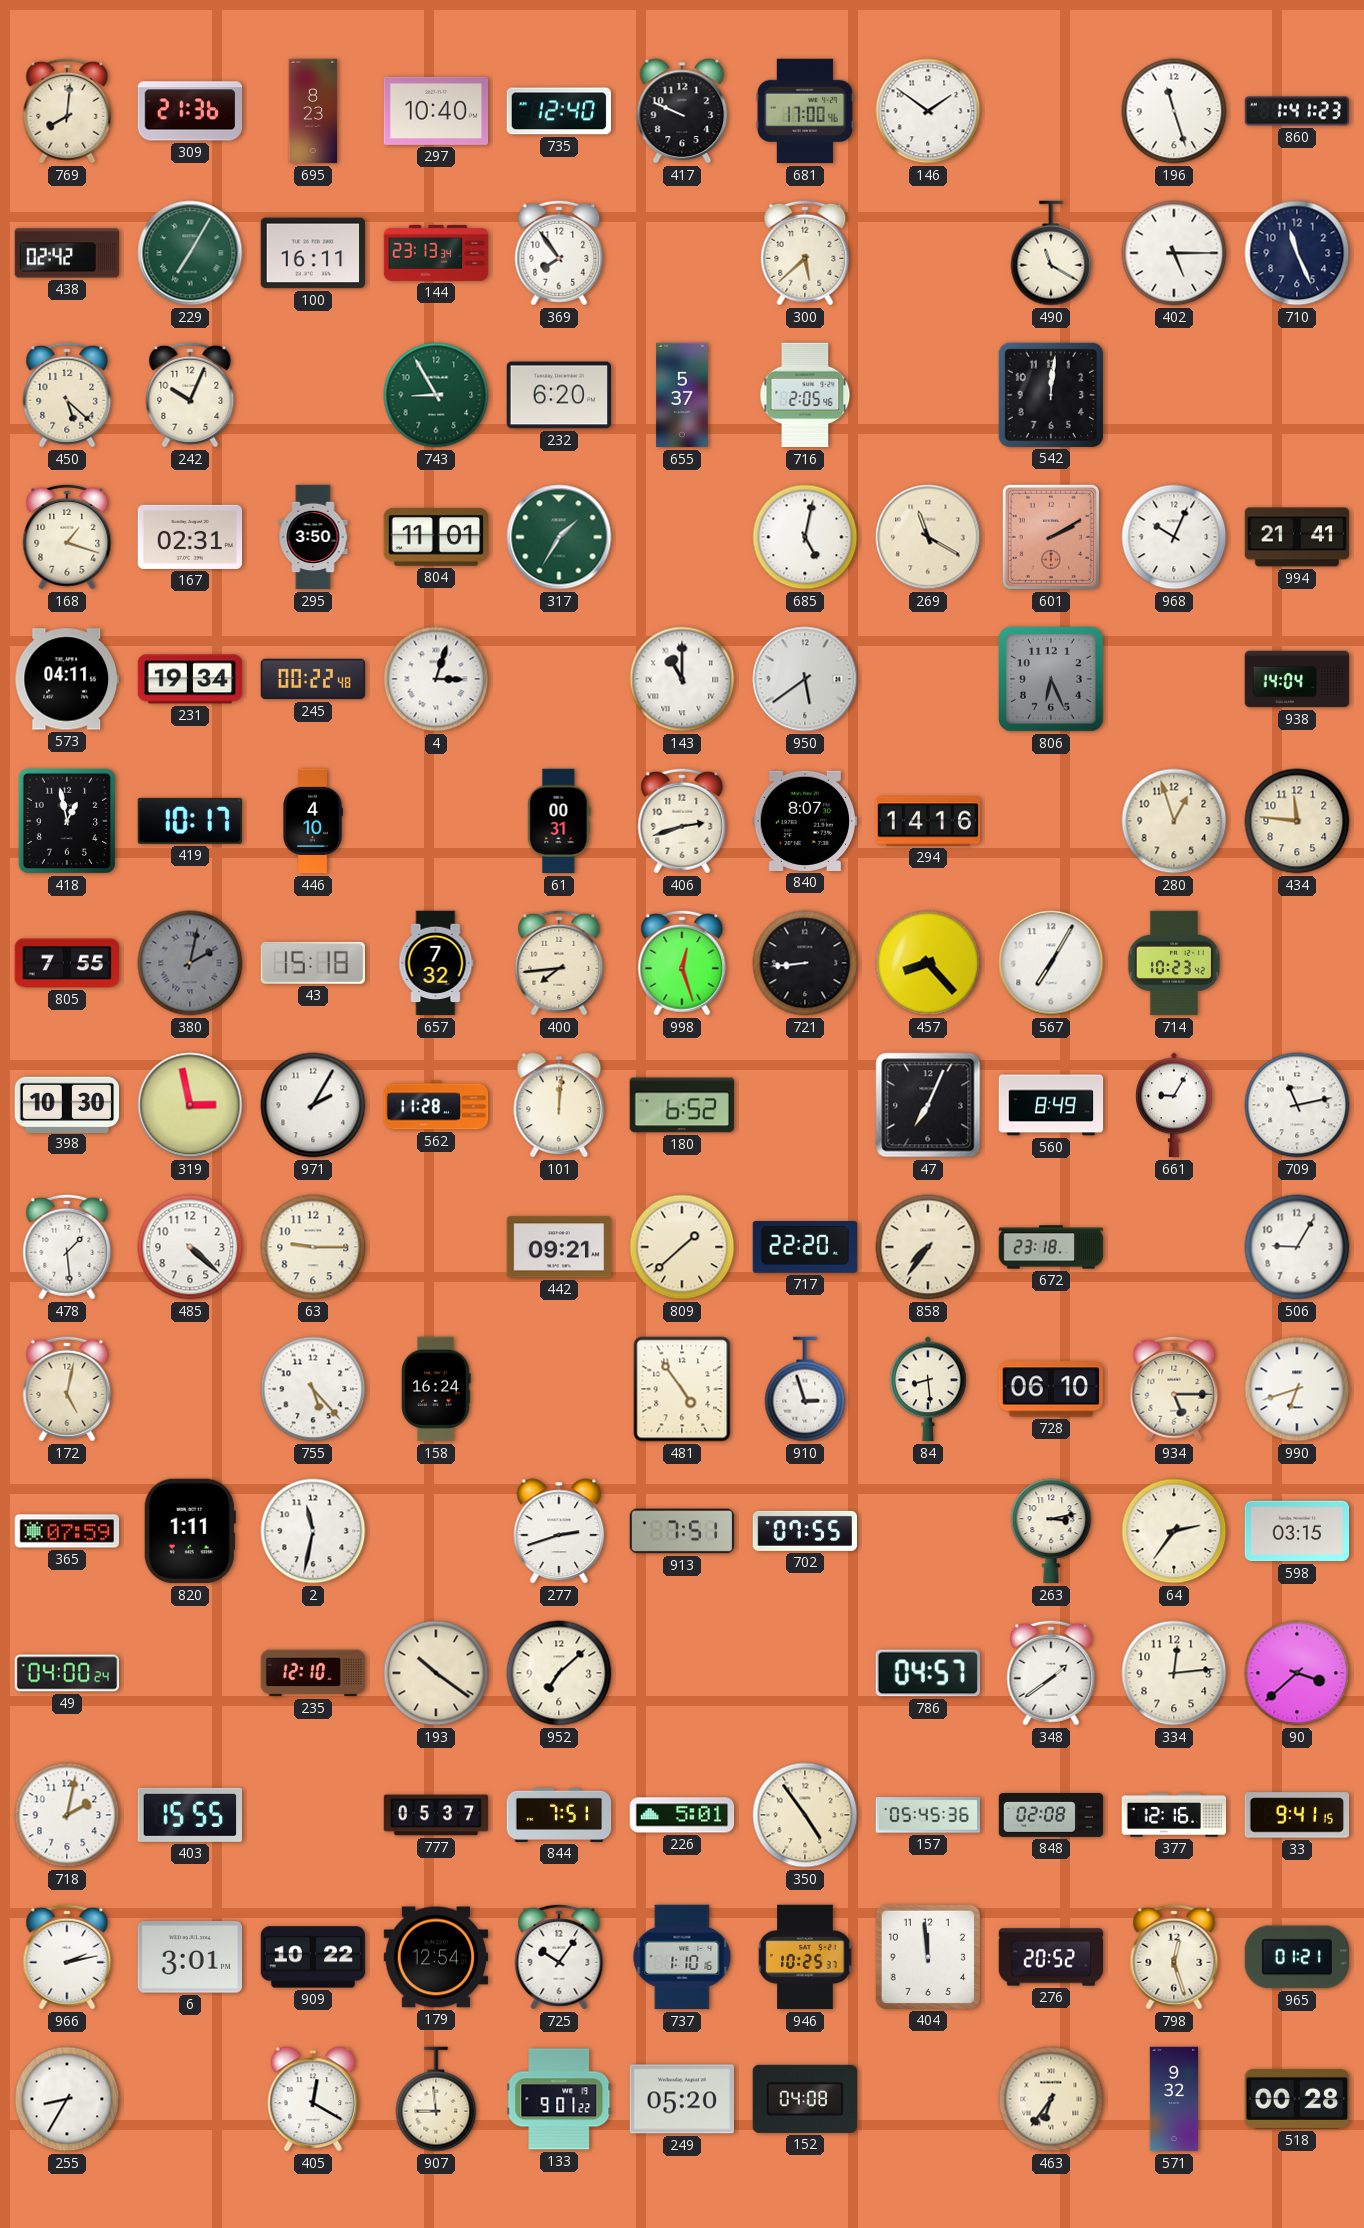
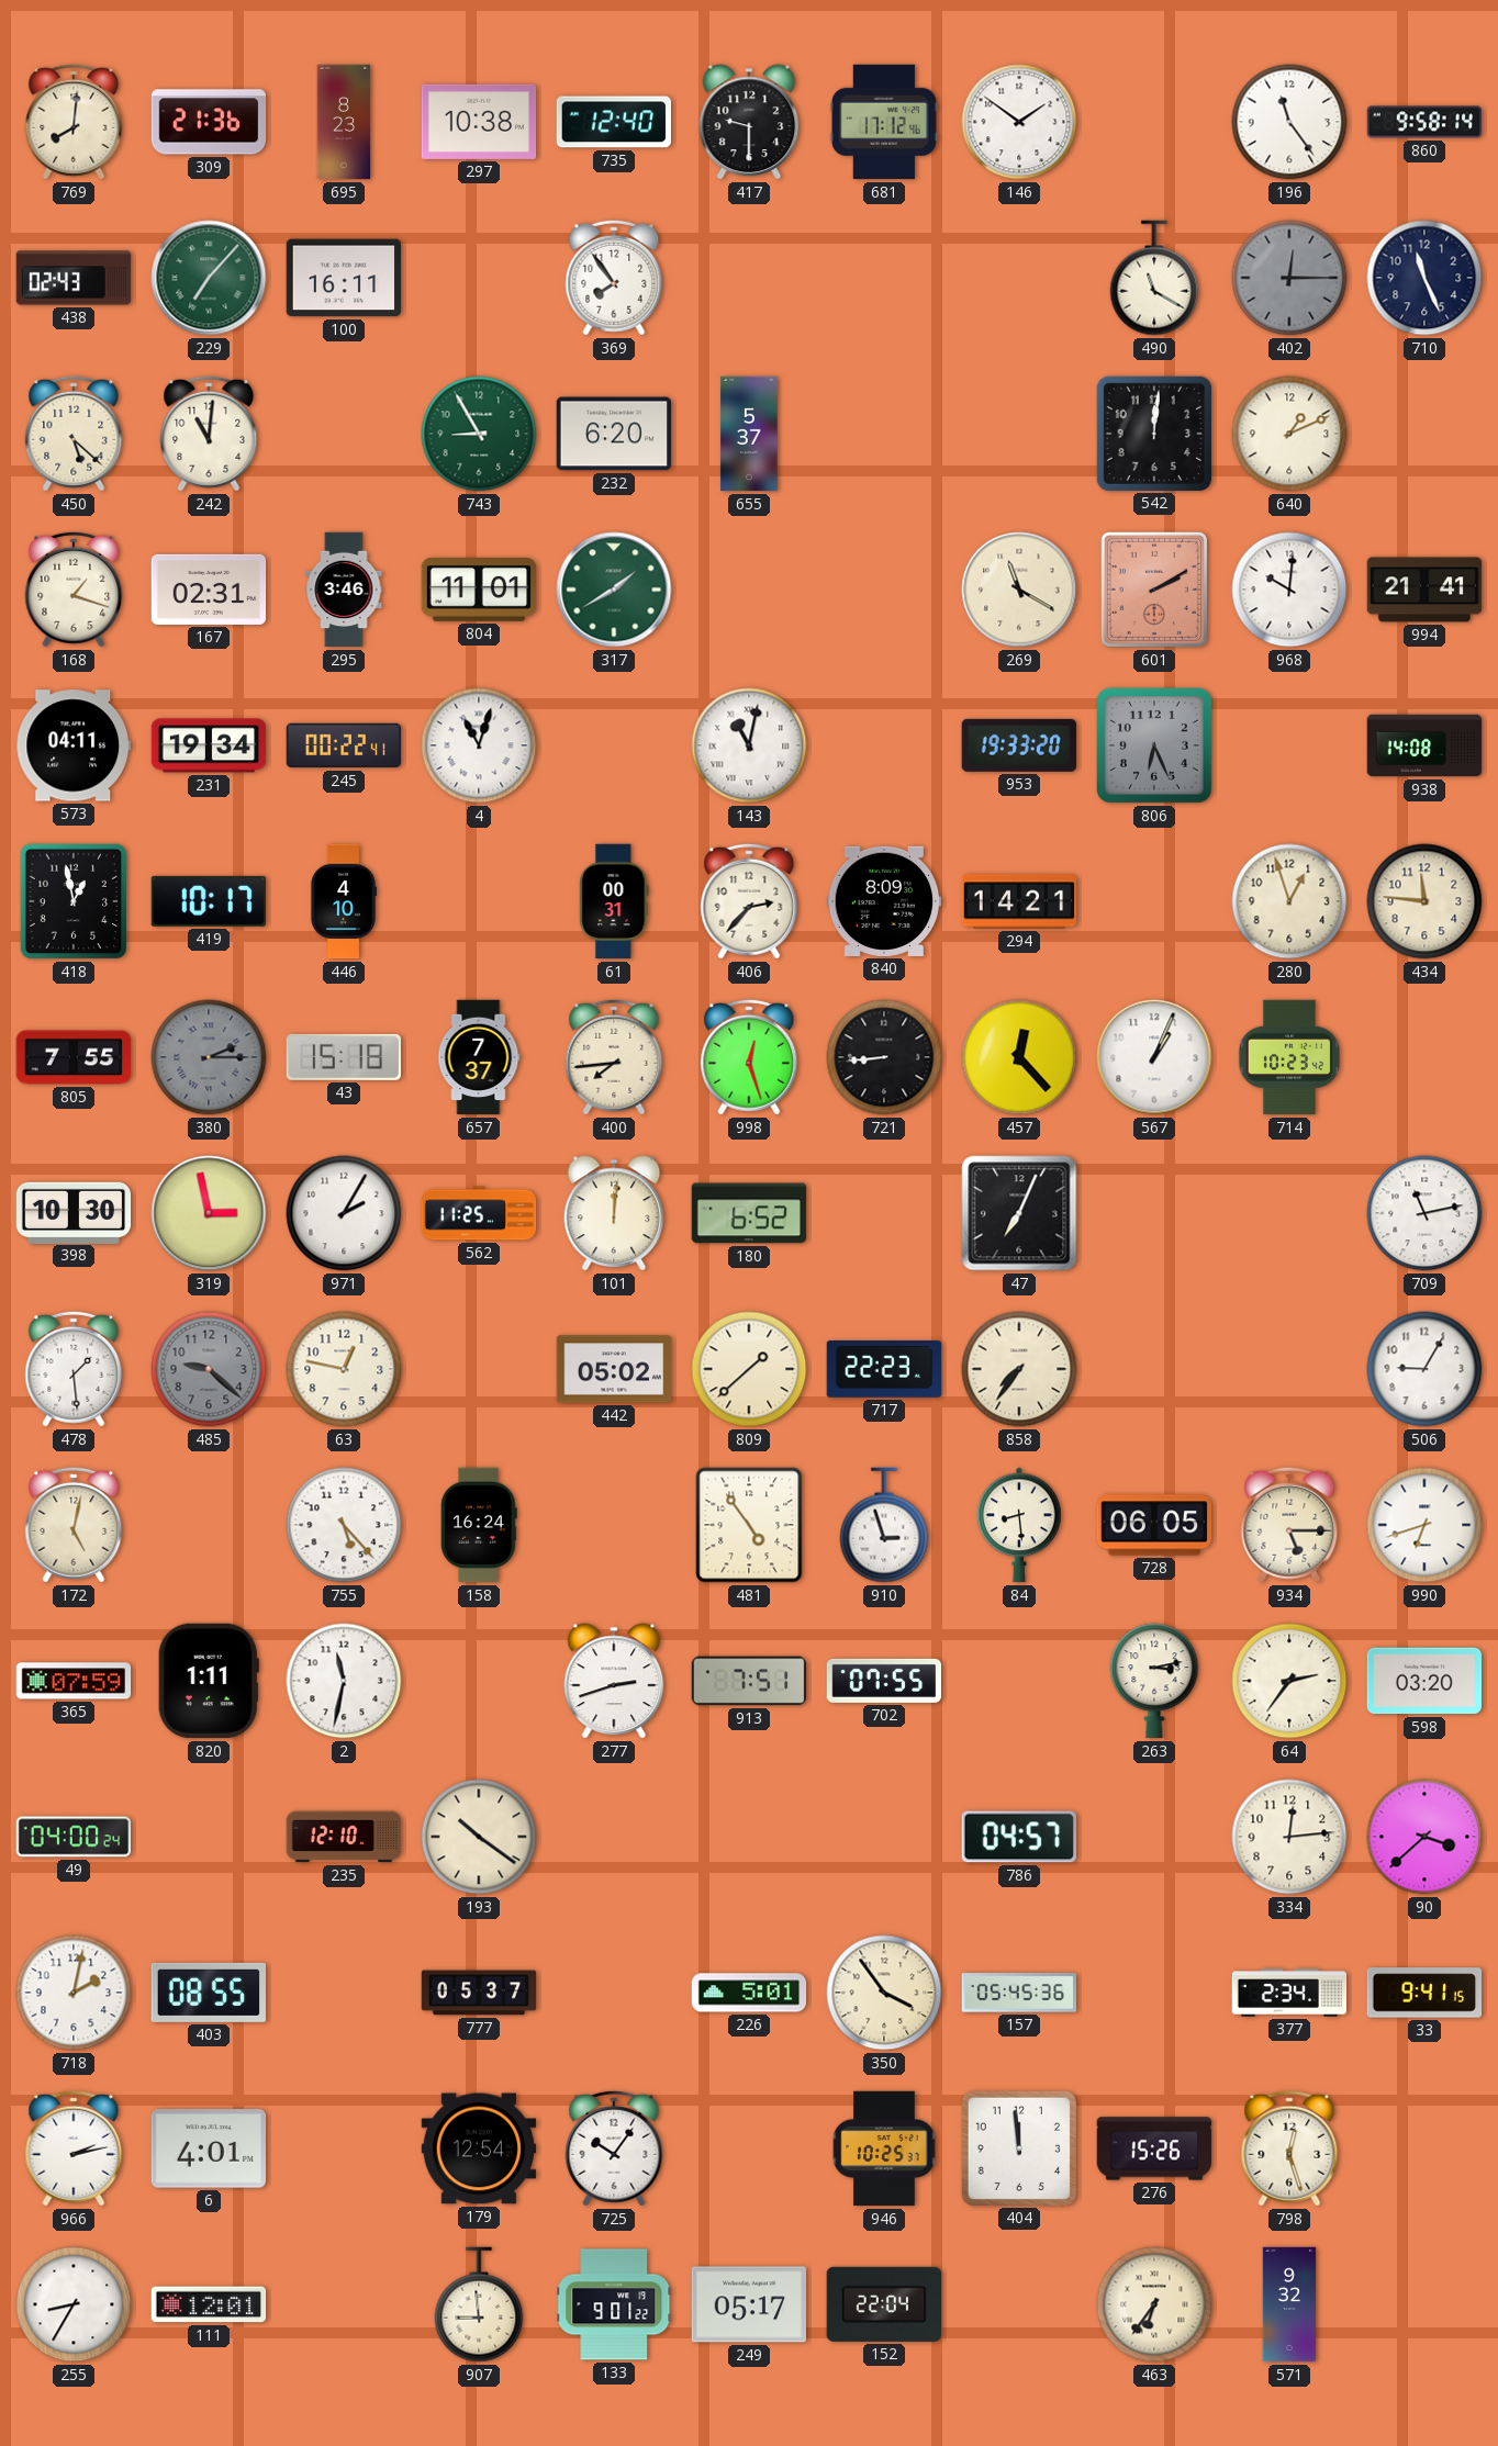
297: 10:40 -> 10:38 (479, 122)
417: 9:49 -> 9:30 (749, 122)
681: 17:00 -> 17:12 (884, 122)
196: 11:27 -> 11:24 (1289, 122)
860: 1:41 -> 9:58 (1424, 122)
438: 02:42 -> 02:43 (74, 278)
229: 7:05 -> 7:07 (209, 278)
144: 23:13 -> none (436, 253)
300: 5:38 -> none (805, 253)
402: 5:15 -> 12:15 (1289, 278)
402 dial: white -> grey (1289, 278)
242: 10:04 -> 11:01 (209, 434)
716: 2:05 -> none (805, 395)
640: none -> 1:11 (1289, 434)
295: 3:50 -> 3:46 (344, 590)
317: 1:35 -> 1:40 (614, 590)
685: 5:02 -> none (805, 537)
968: 10:04 -> 10:01 (1289, 590)
245: 00:22:48 -> 00:22:41 (344, 745)
4: 3:03 -> 11:03 (479, 745)
143: 11:00 -> 11:02 (749, 745)
950: 5:39 -> none (805, 679)
953: none -> 19:33 (1018, 745)
938: 14:04 -> 14:08 (1424, 745)
406: 2:42 -> 2:37 (749, 901)
840: 8:07 -> 8:09 (884, 901)
294: 14:16 -> 14:21 (1019, 901)
380: 2:02 -> 2:15 (209, 1057)
657: 7:32 -> 7:37 (479, 1057)
457: 8:23 -> 12:23 (1019, 1057)
567: 7:05 -> 1:04 (1154, 1057)
562: 11:28 -> 11:25 (479, 1213)
560: 8:49 -> none (1051, 1105)
661: 9:05 -> none (1174, 1105)
485: 4:22 -> 9:22 (209, 1369)
485 dial: white -> grey (209, 1369)
63: 9:15 -> 12:47 (344, 1369)
442: 09:21 -> 05:02 (614, 1369)
717: 22:20 -> 22:23 (884, 1370)
672: 23:18 -> none (1051, 1247)
728: 06:10 -> 06:05 (1154, 1525)
598: 03:15 -> 03:20 (1424, 1681)
952: 7:08 -> none (559, 1673)
348: 1:39 -> none (1051, 1673)
403: 15:55 -> 08:55 (209, 1993)
844: 7:51 -> none (559, 1815)
350: 4:54 -> 3:54 (884, 1993)
848: 02:08 -> none (1051, 1815)
377: 12:16 -> 2:34 (1289, 1993)
6: 3:01 -> 4:01 (208, 2148)
909: 10:22 -> none (313, 1957)
737: 1:10 -> none (682, 1957)
276: 20:52 -> 15:26 (1154, 2148)
965: 01:21 -> none (1297, 1957)
111: none -> 12:01 (209, 2304)
405: 12:20 -> none (313, 2099)
249: 05:20 -> 05:17 (748, 2304)
152: 04:08 -> 22:04 (883, 2304)
518: 00:28 -> none (1296, 2099)
